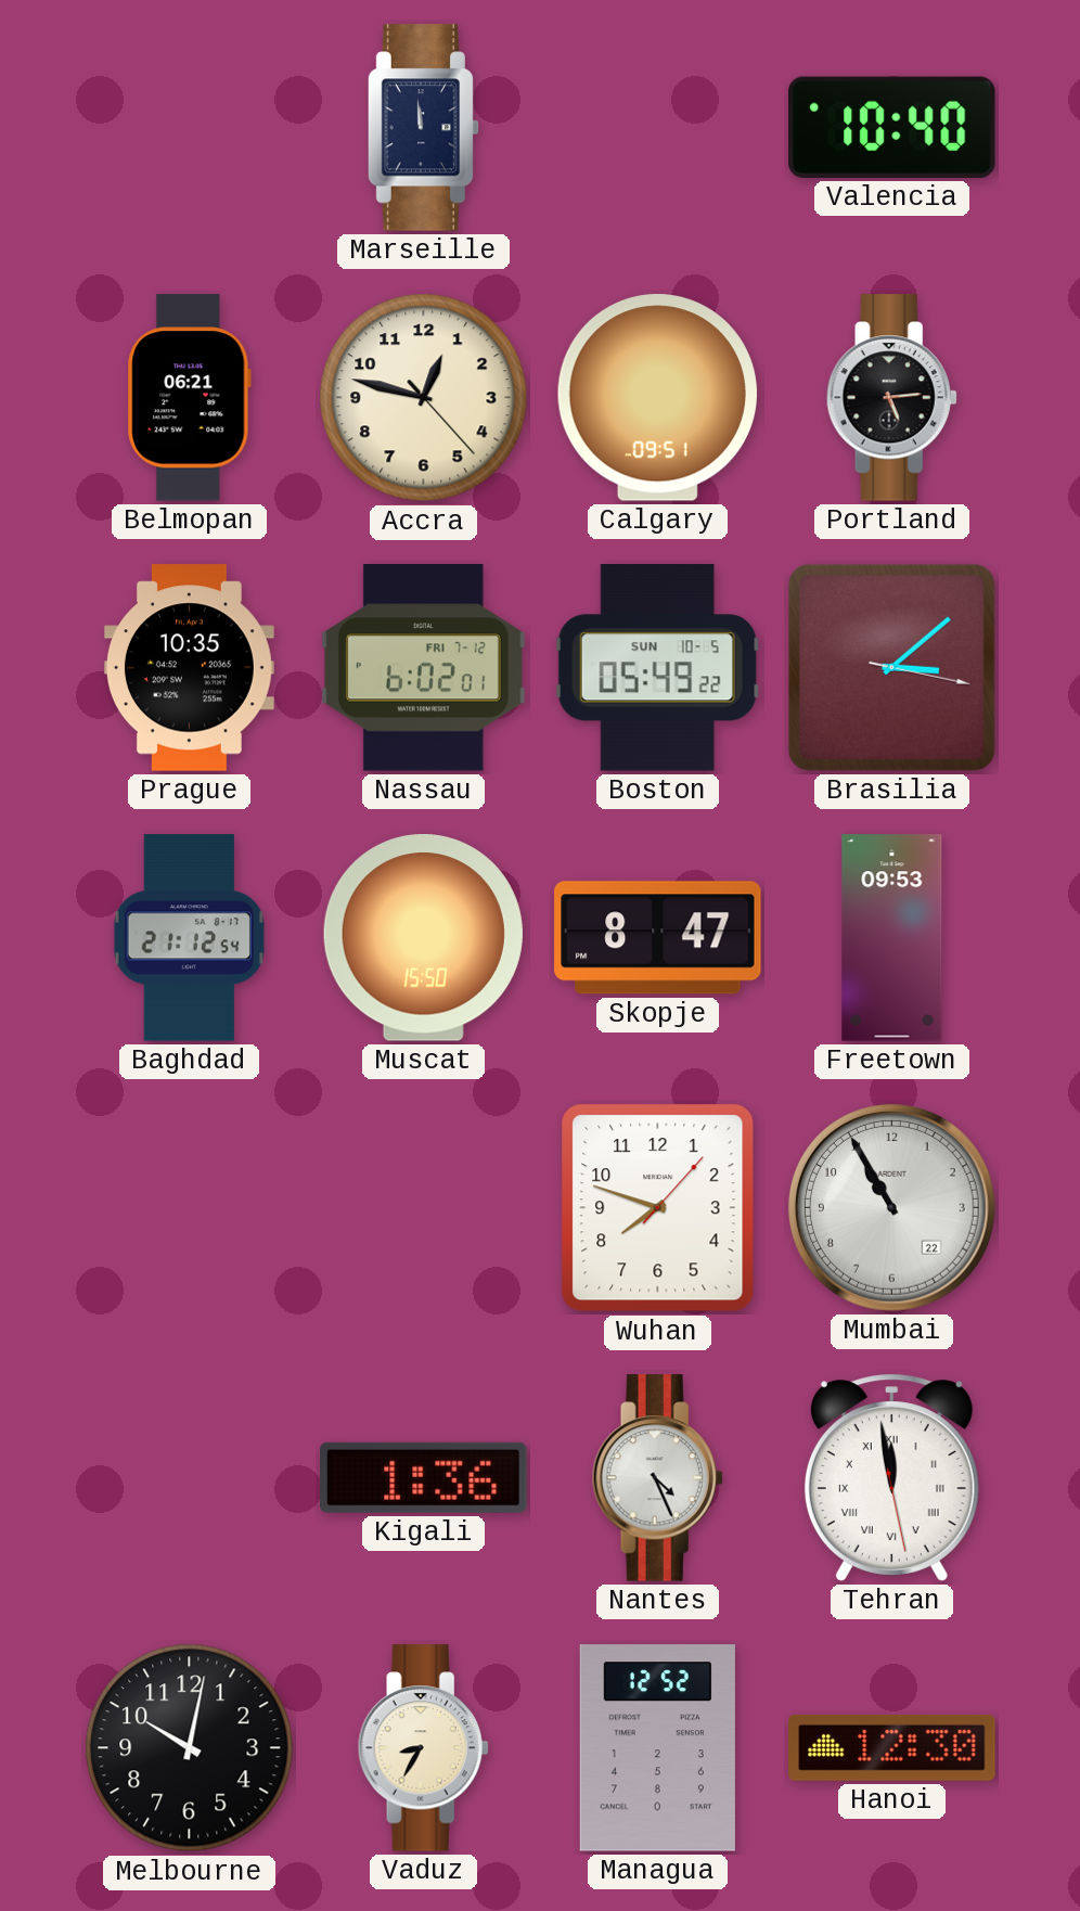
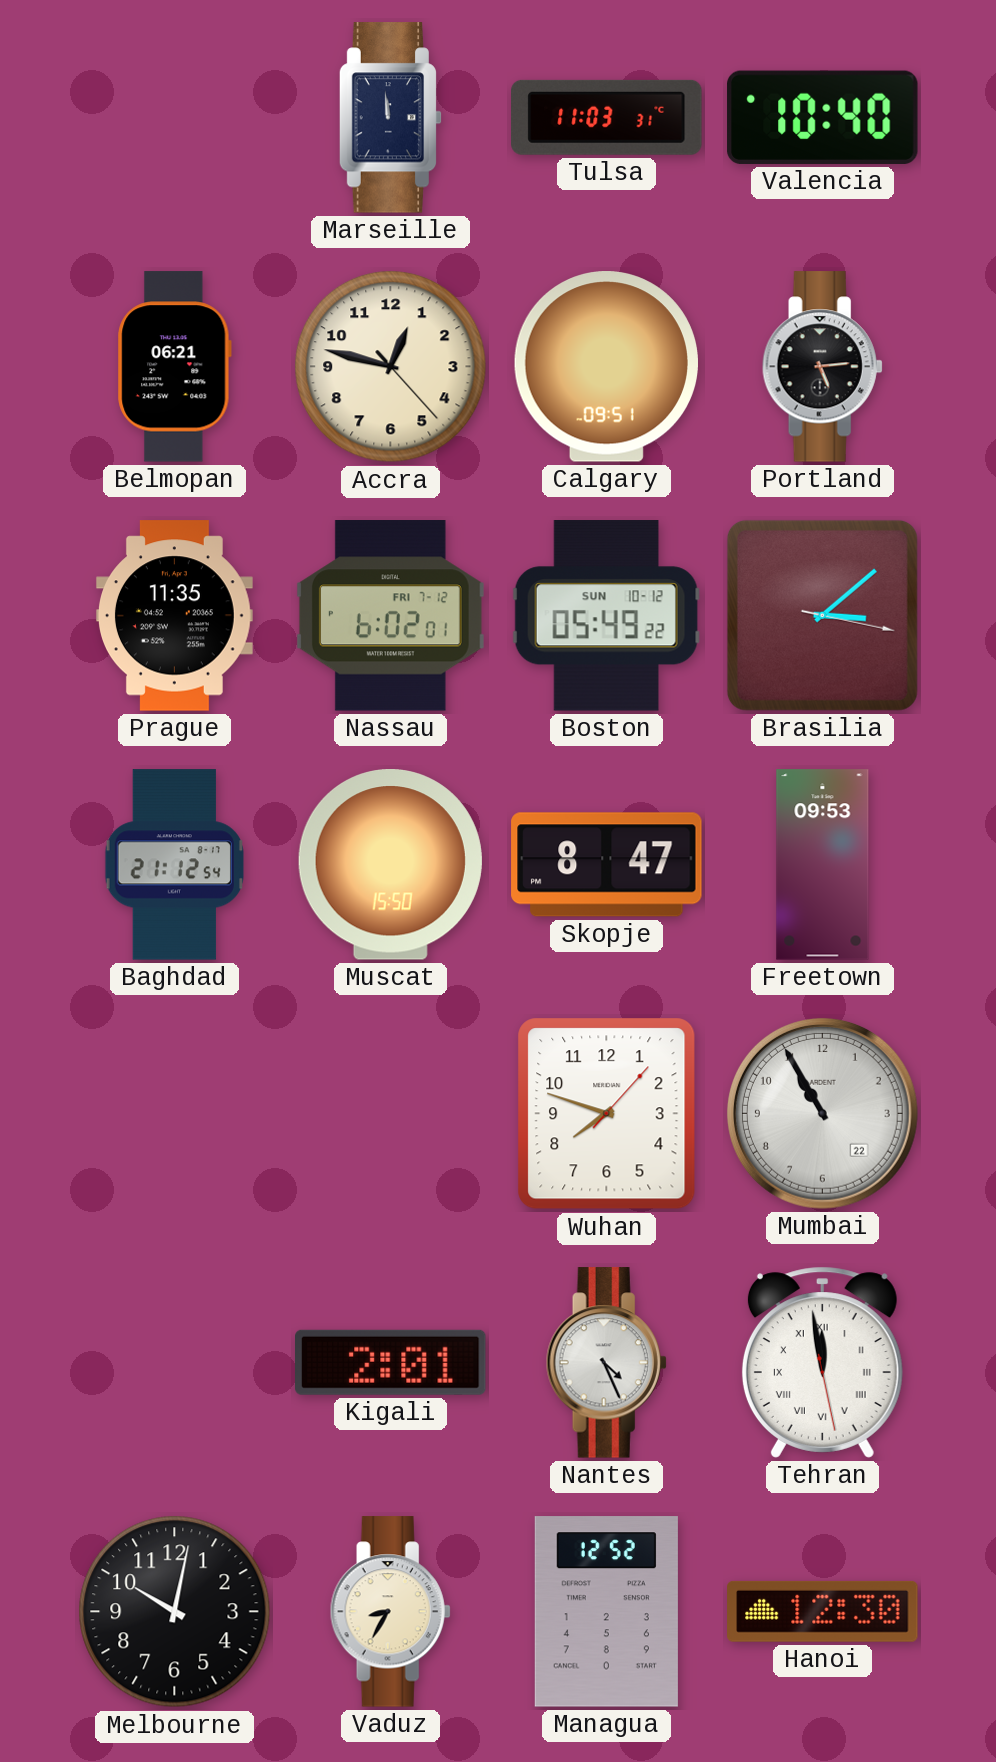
Tulsa: none -> 11:03 (607, 117)
Prague: 10:35 -> 11:35 (174, 616)
Boston date: SUN 10-5 -> SUN 10-12 (606, 616)
Kigali: 1:36 -> 2:01 (391, 1362)
